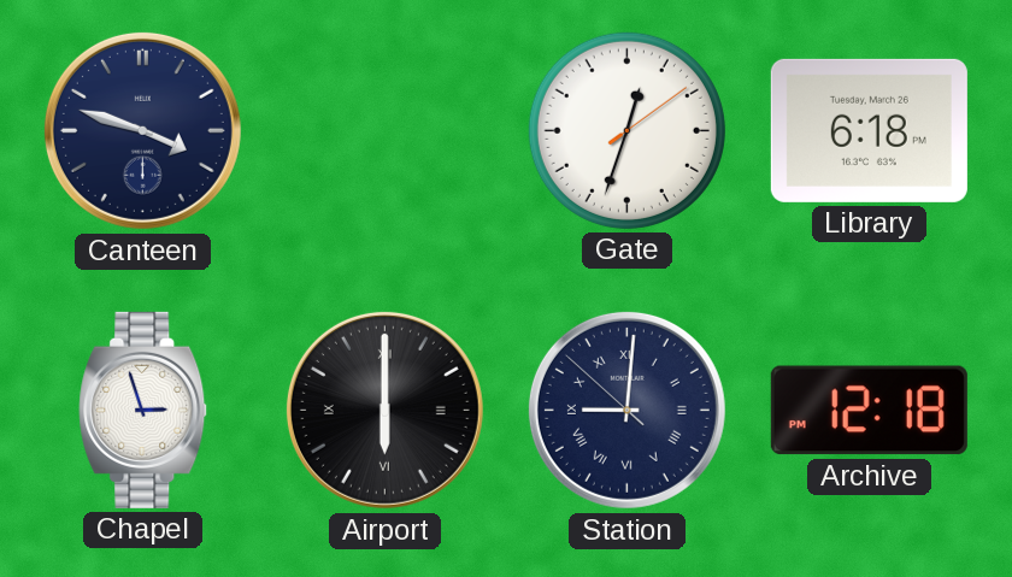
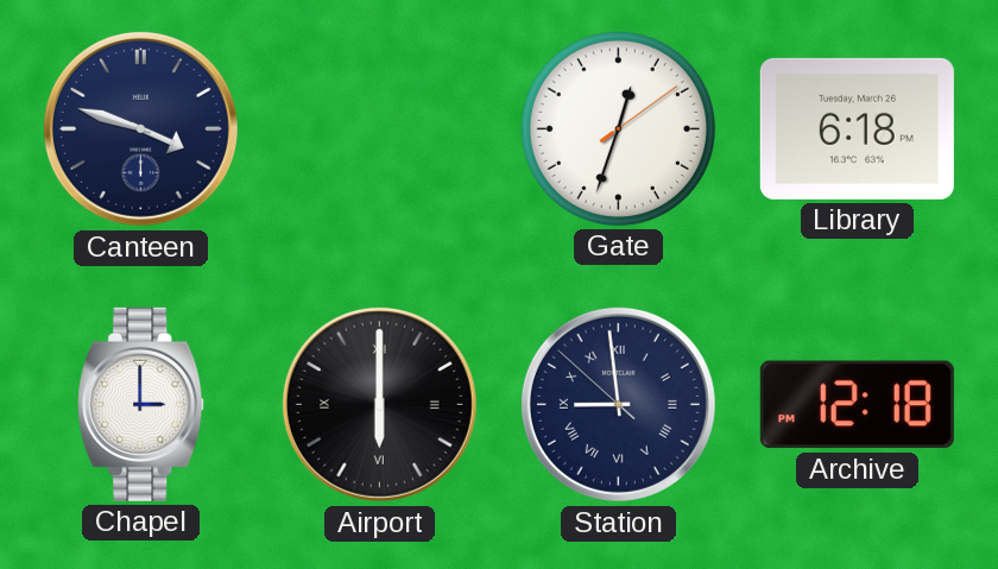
Chapel: 2:57 -> 3:00 (141, 404)
Station: 9:00 -> 8:58 (618, 404)
